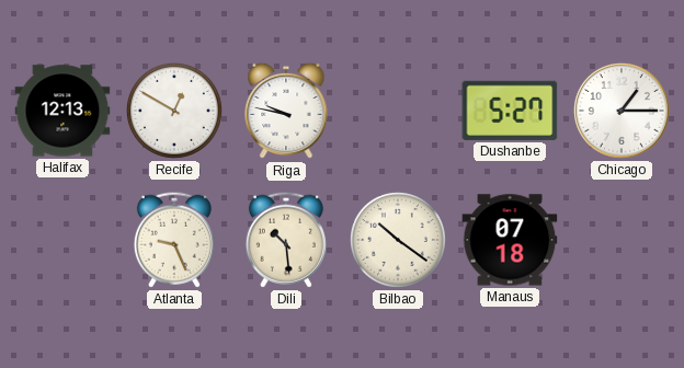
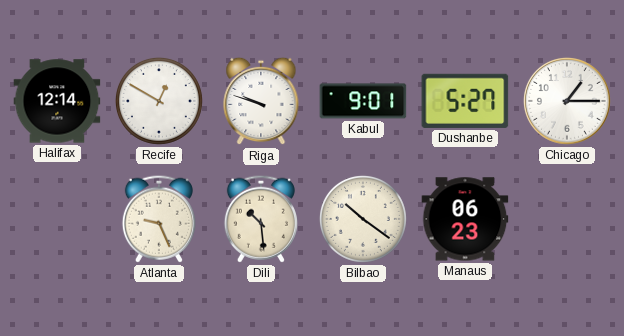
Halifax: 12:13 -> 12:14 (57, 101)
Riga: 9:47 -> 9:48 (261, 101)
Kabul: none -> 9:01 (363, 101)
Manaus: 07:18 -> 06:23 (465, 219)
